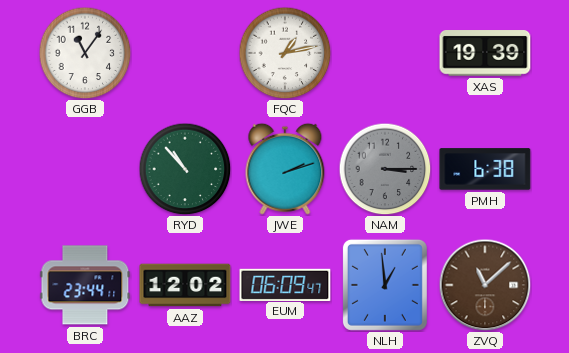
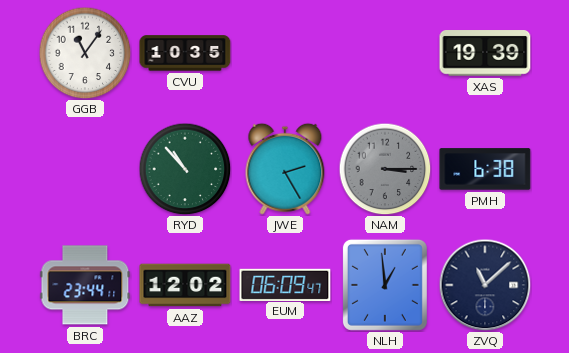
CVU: none -> 10:35 (185, 53)
FQC: 1:13 -> none (285, 53)
JWE: 2:12 -> 2:25 (285, 169)
ZVQ dial: brown -> navy (485, 285)
